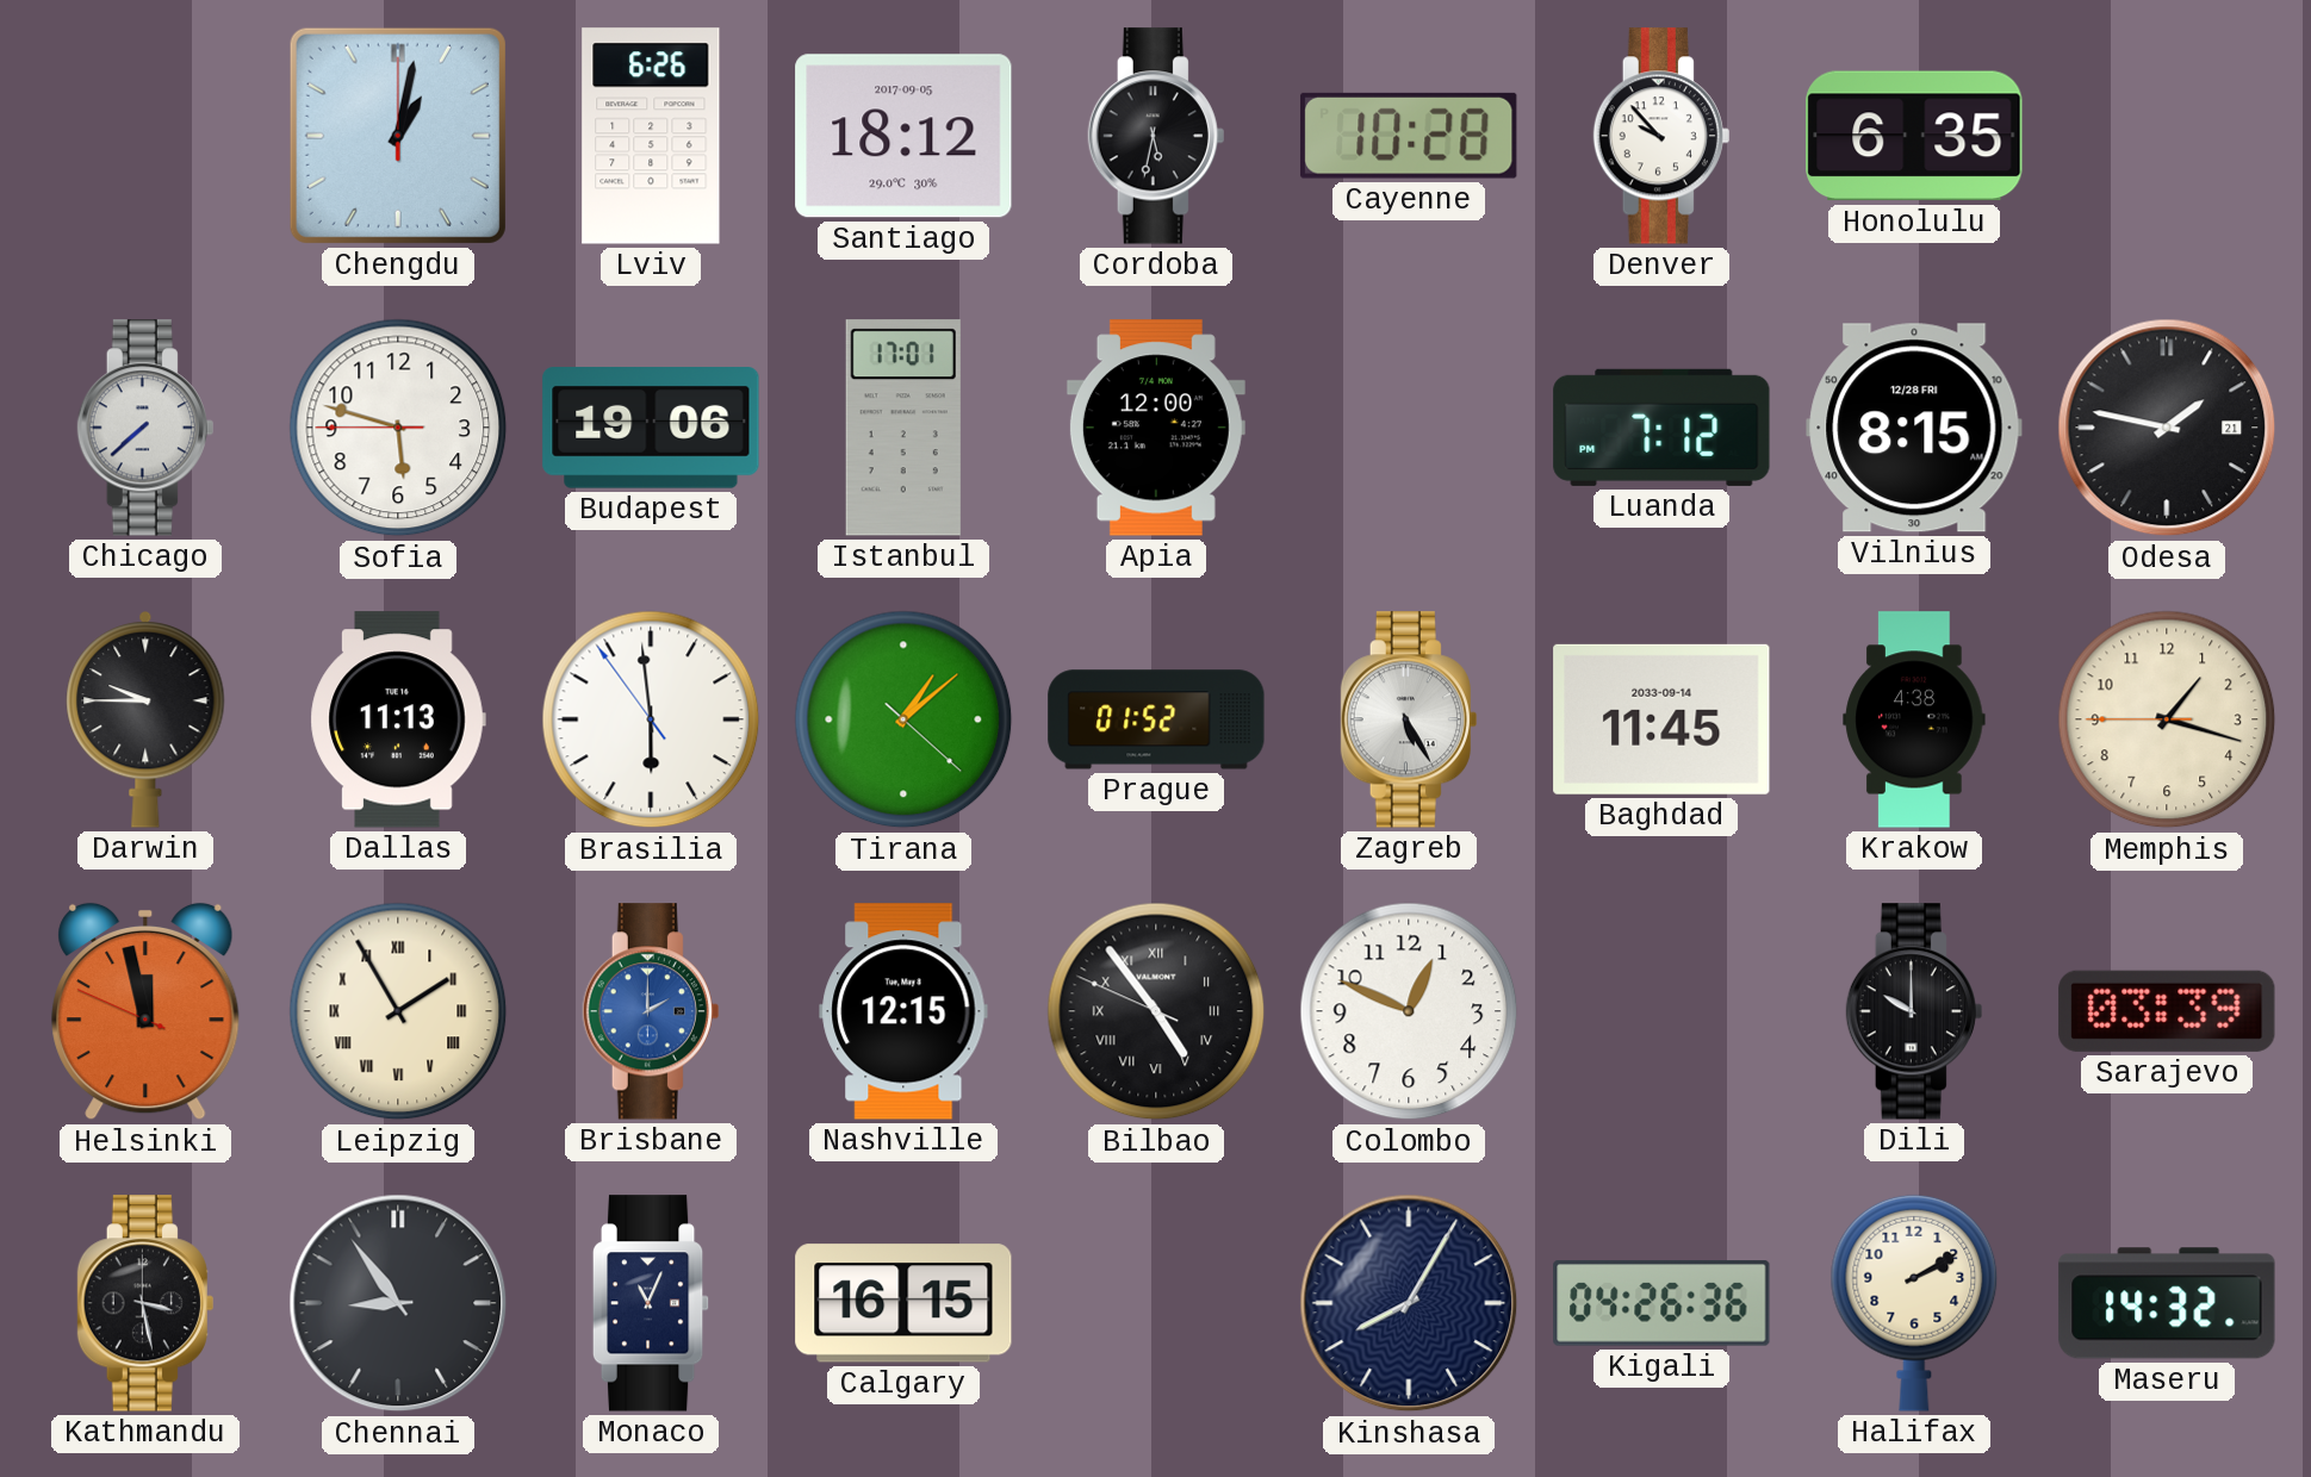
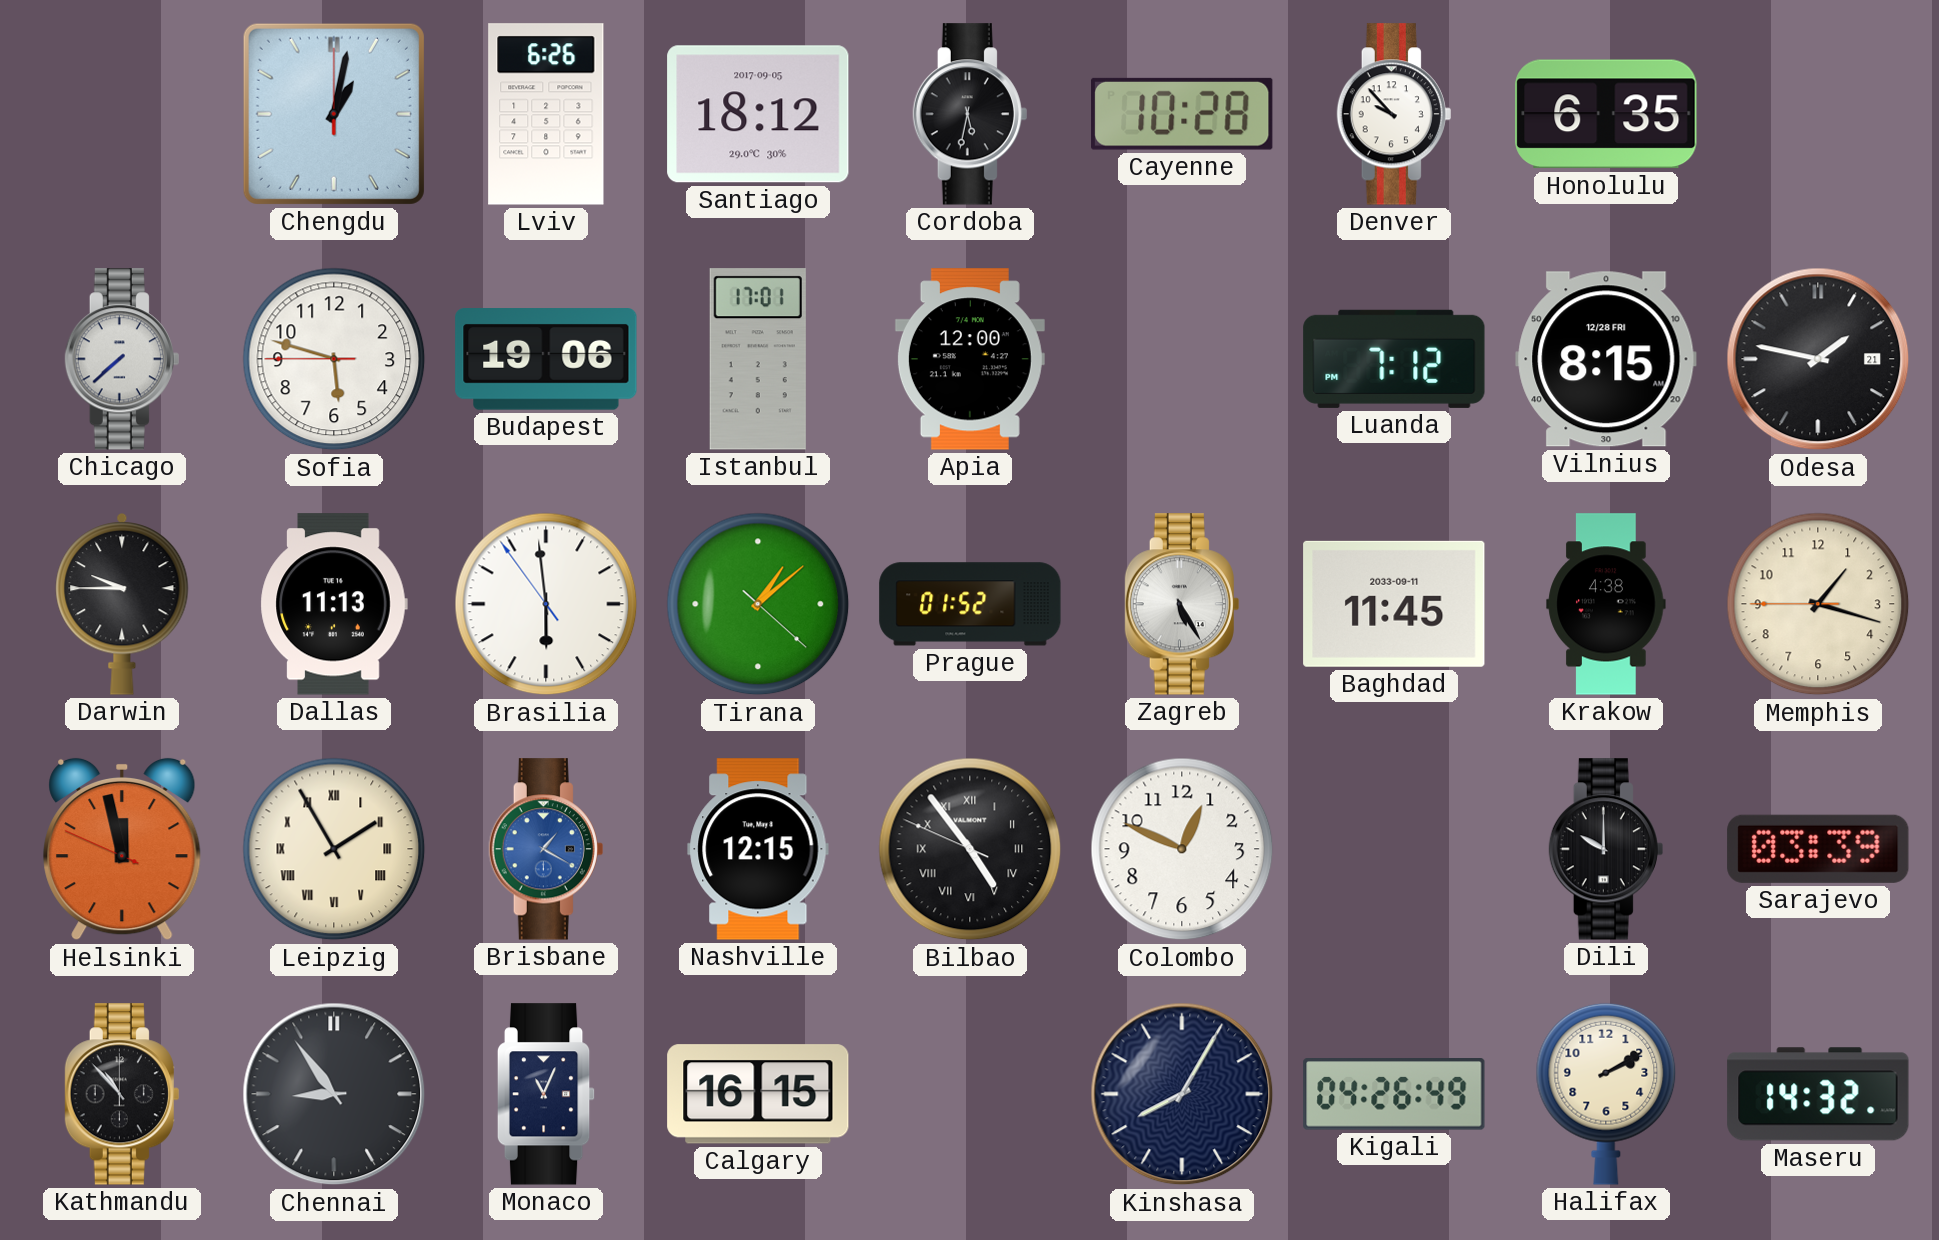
Baghdad date: 2033-09-14 -> 2033-09-11 (1394, 604)
Brisbane: 2:00 -> 1:20 (546, 849)
Kathmandu: 3:28 -> 10:53 (122, 1094)
Kigali: 04:26:36 -> 04:26:49 (1394, 1094)
